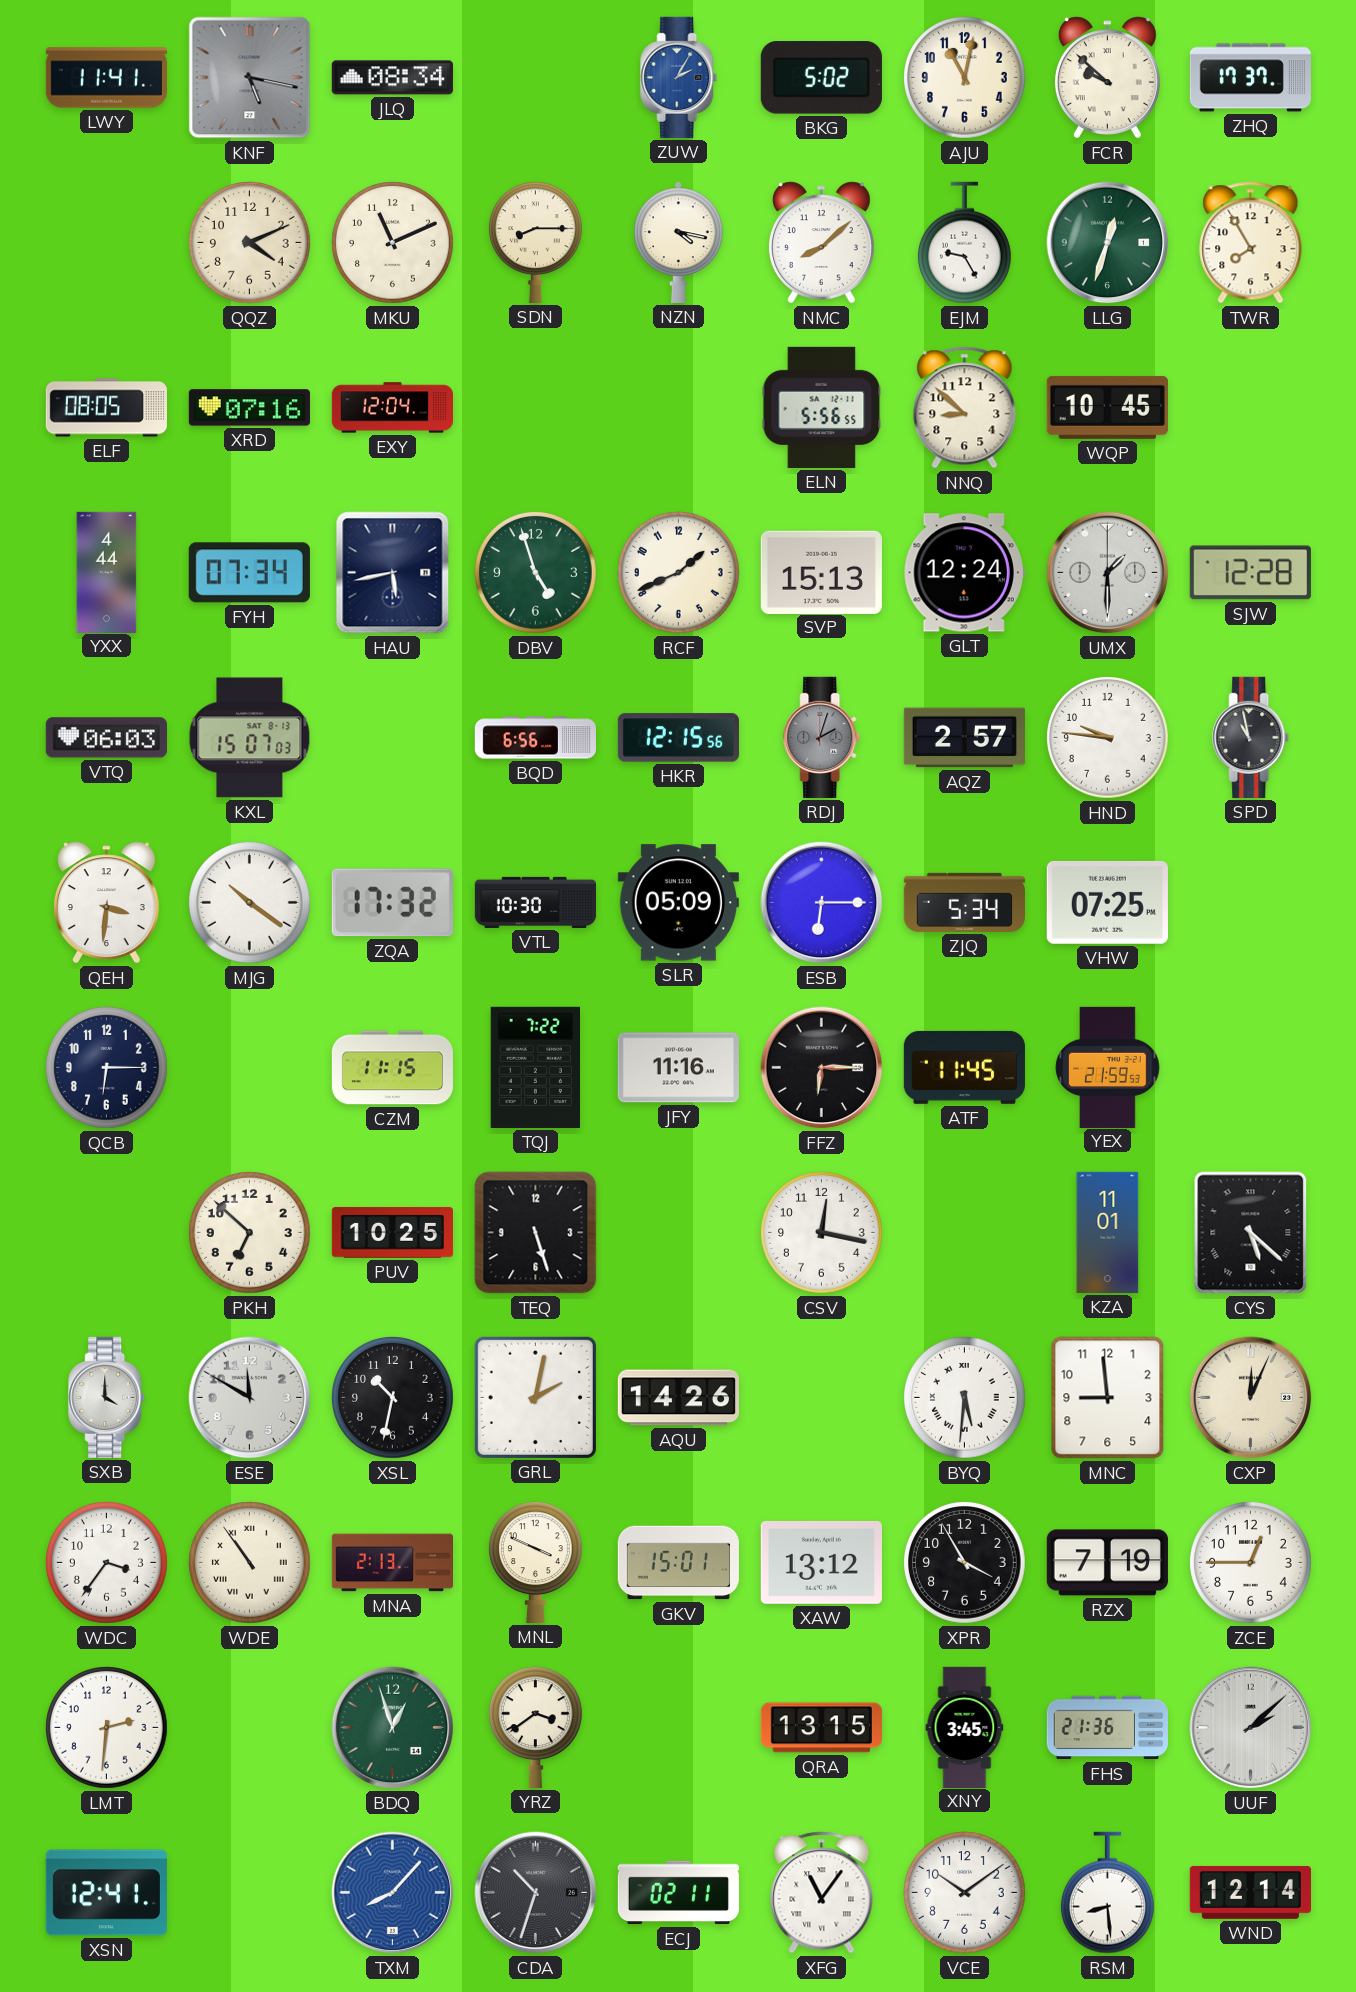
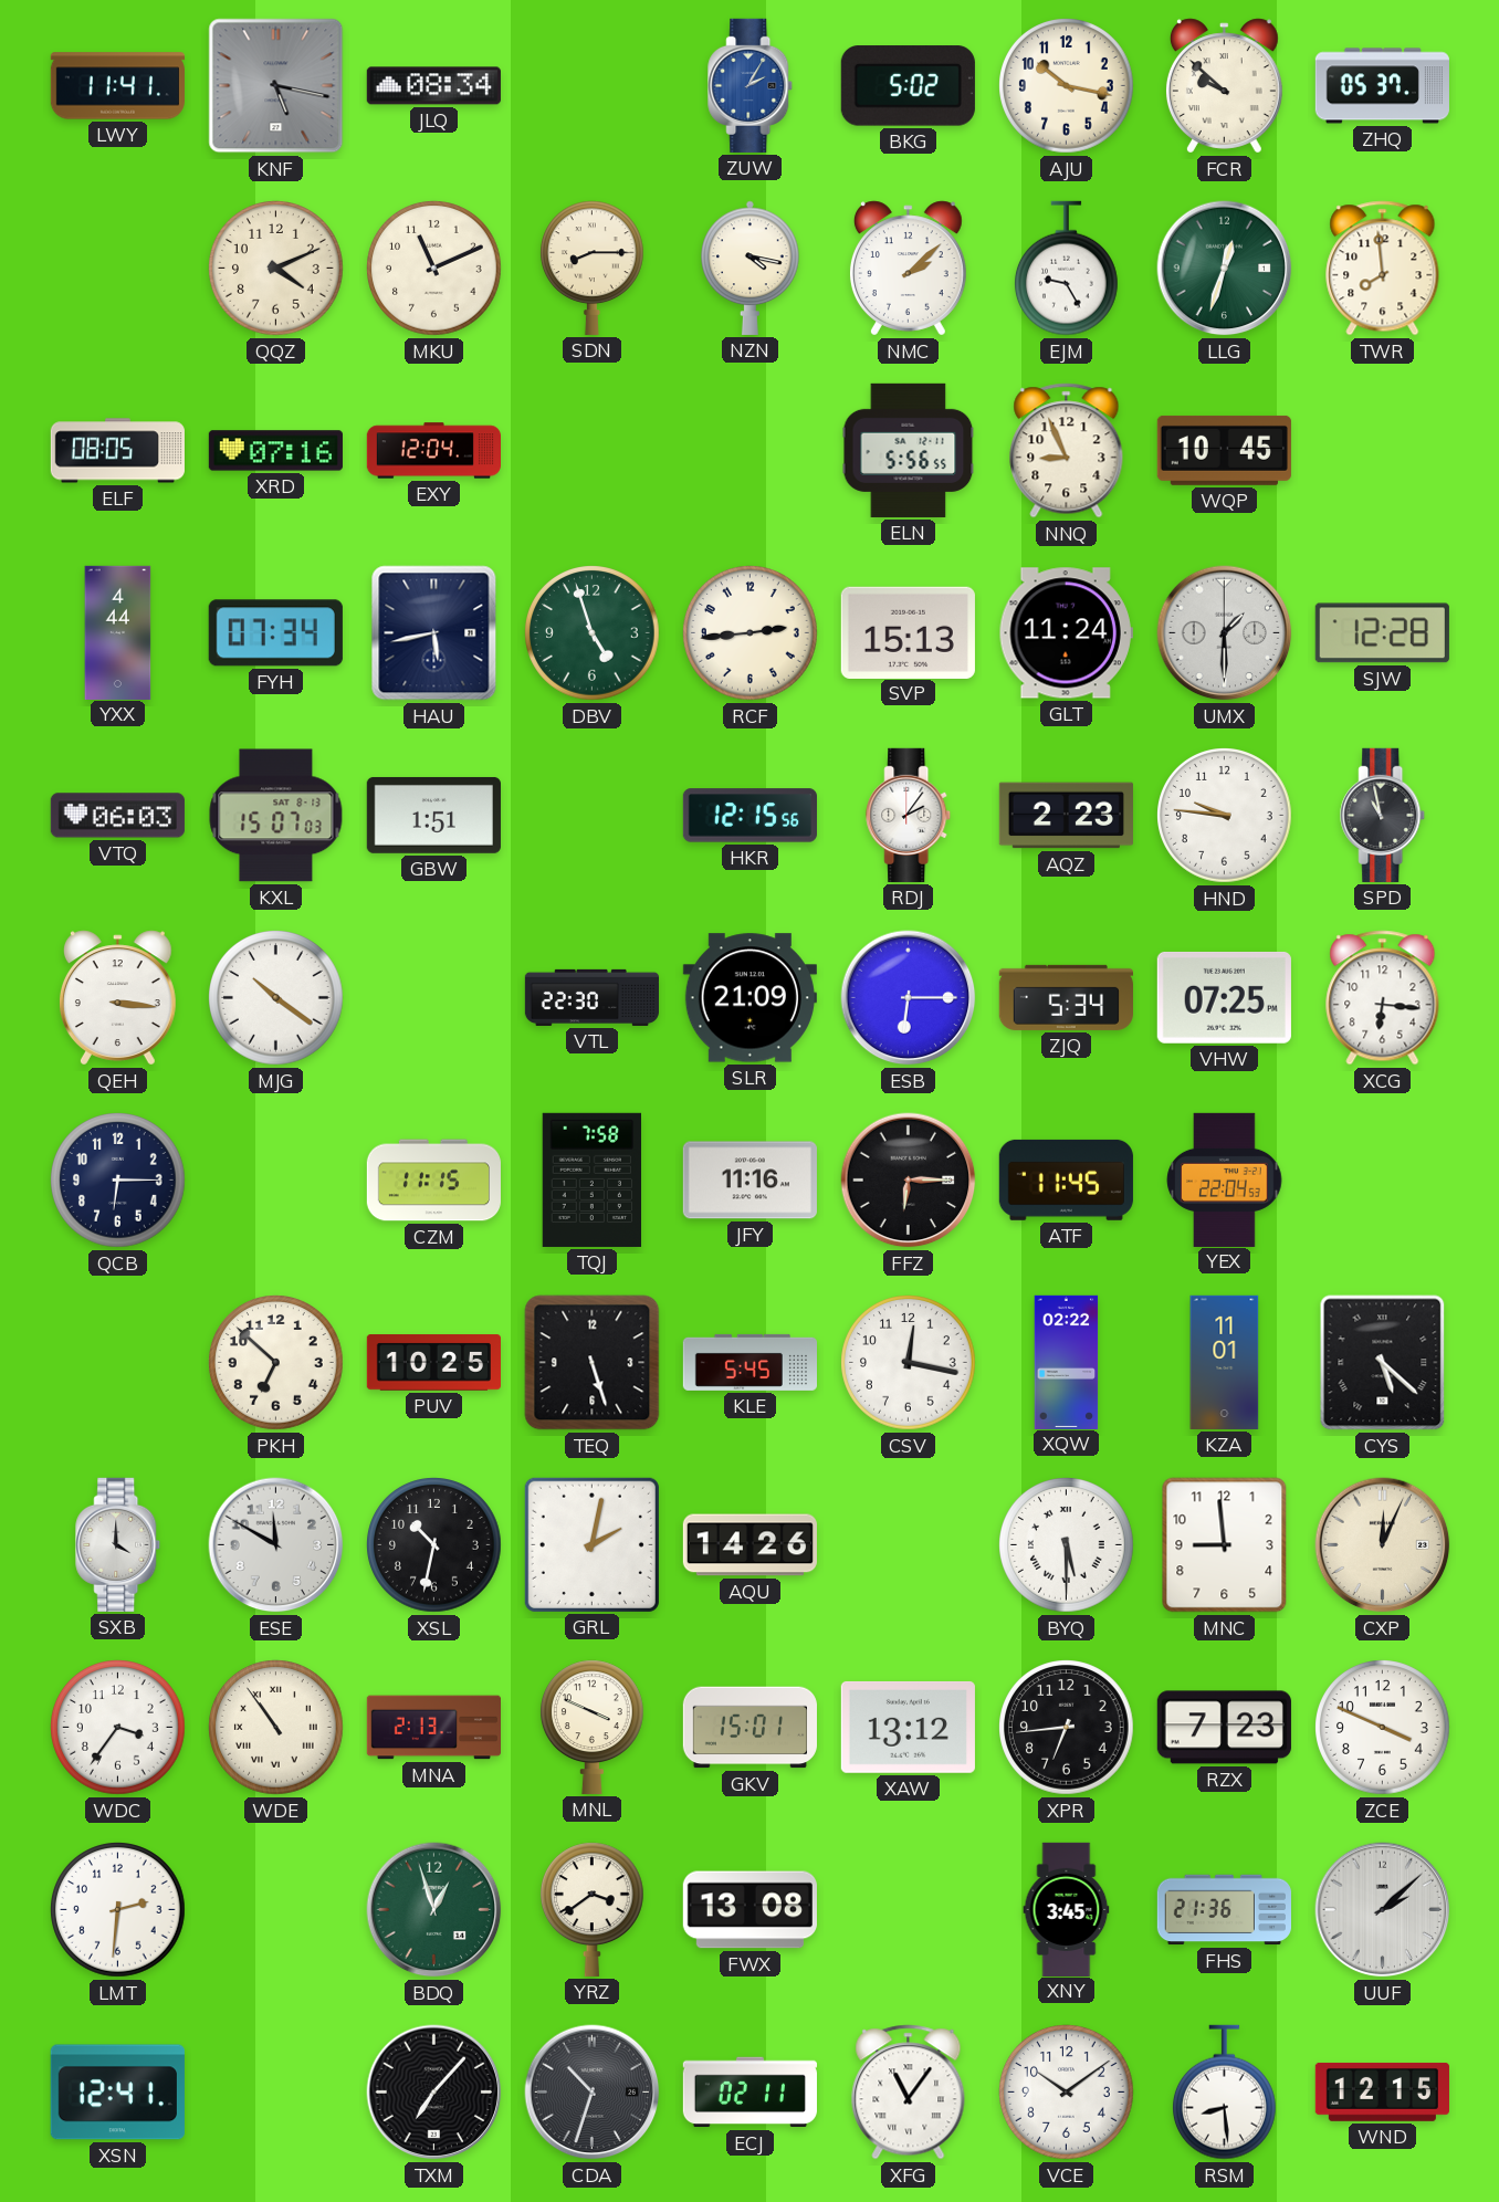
AJU: 11:02 -> 10:17 (1067, 86)
ZHQ: 17:37 -> 05:37 (1382, 86)
NMC: 8:08 -> 2:08 (908, 269)
TWR: 7:55 -> 7:59 (1383, 269)
NNQ: 8:52 -> 8:56 (1067, 451)
RCF: 1:41 -> 2:44 (751, 633)
GLT: 12:24 -> 11:24 (1066, 633)
GBW: none -> 1:51 (433, 815)
BQD: 6:56 -> none (535, 738)
RDJ: 2:03 -> 2:06 (909, 815)
RDJ dial: grey -> white (909, 815)
AQZ: 2:57 -> 2:23 (1066, 816)
QEH: 3:31 -> 3:16 (117, 998)
ZQA: 17:32 -> none (392, 903)
VTL: 10:30 -> 22:30 (591, 997)
SLR: 05:09 -> 21:09 (749, 998)
XCG: none -> 6:16 (1383, 998)
TQJ: 7:22 -> 7:58 (593, 1179)
YEX: 21:59 -> 22:04 (1225, 1179)
KLE: none -> 5:45 (749, 1362)
XQW: none -> 02:22 (1067, 1362)
BYQ: 5:31 -> 5:30 (1067, 1545)
XPR: 3:55 -> 6:44 (1067, 1728)
RZX: 7:19 -> 7:23 (1224, 1728)
ZCE: 12:45 -> 3:49 (1383, 1728)
FWX: none -> 13:08 (749, 1910)
QRA: 13:15 -> none (821, 1728)
TXM: 8:07 -> 7:07 (434, 2093)
TXM dial: blue -> black (434, 2093)
WND: 12:14 -> 12:15 (1382, 2091)
